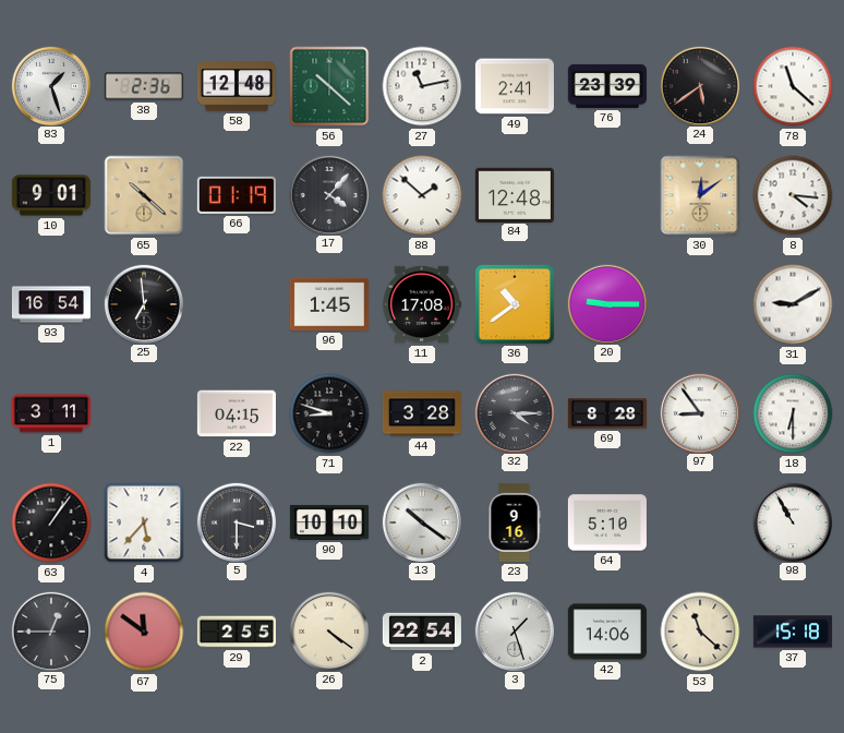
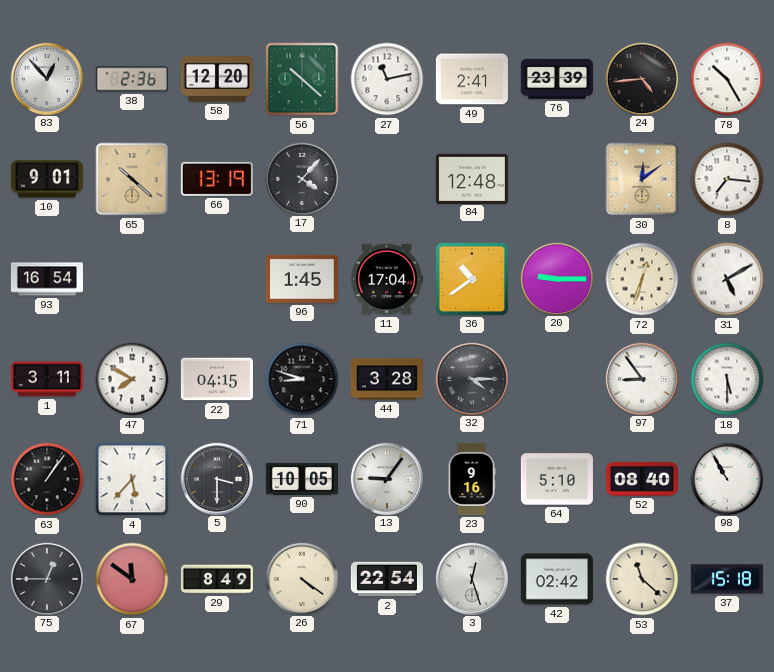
83: 1:27 -> 12:53 (46, 78)
58: 12:48 -> 12:20 (217, 80)
24: 5:39 -> 4:44 (641, 78)
78: 11:22 -> 10:25 (727, 79)
66: 01:19 -> 13:19 (217, 179)
88: 1:52 -> none (422, 195)
8: 4:16 -> 7:16 (727, 179)
25: 6:59 -> none (143, 303)
11: 17:08 -> 17:04 (387, 279)
72: none -> 12:33 (642, 279)
31: 9:10 -> 5:10 (727, 279)
47: none -> 7:50 (132, 379)
69: 8:28 -> none (607, 413)
18: 6:30 -> 5:30 (727, 379)
90: 10:10 -> 10:05 (302, 479)
13: 10:21 -> 9:06 (386, 478)
52: none -> 08:40 (642, 479)
29: 2:55 -> 8:49 (217, 579)
3: 1:27 -> 12:27 (471, 578)
42: 14:06 -> 02:42 (557, 579)
